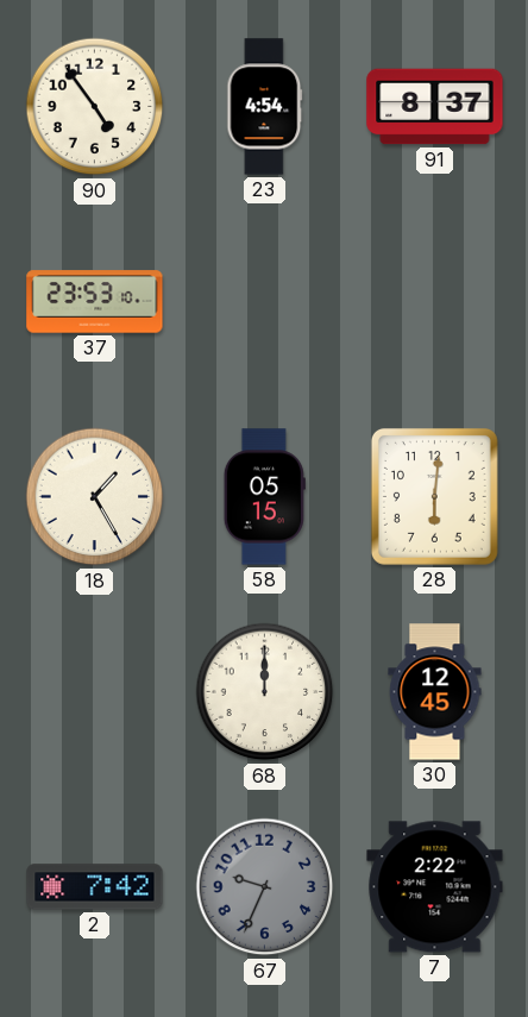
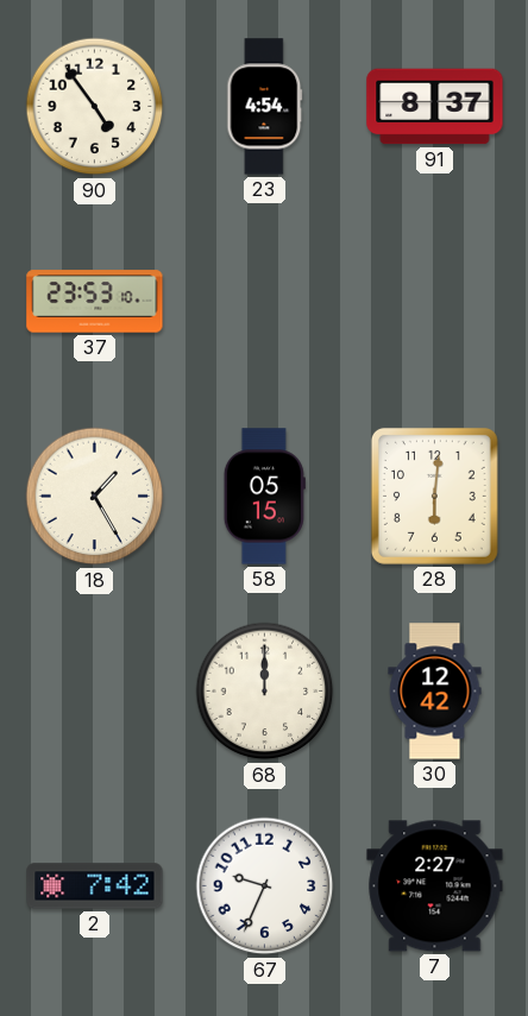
30: 12:45 -> 12:42 (435, 692)
67 dial: grey -> white (265, 886)
7: 2:22 -> 2:27 (435, 886)
